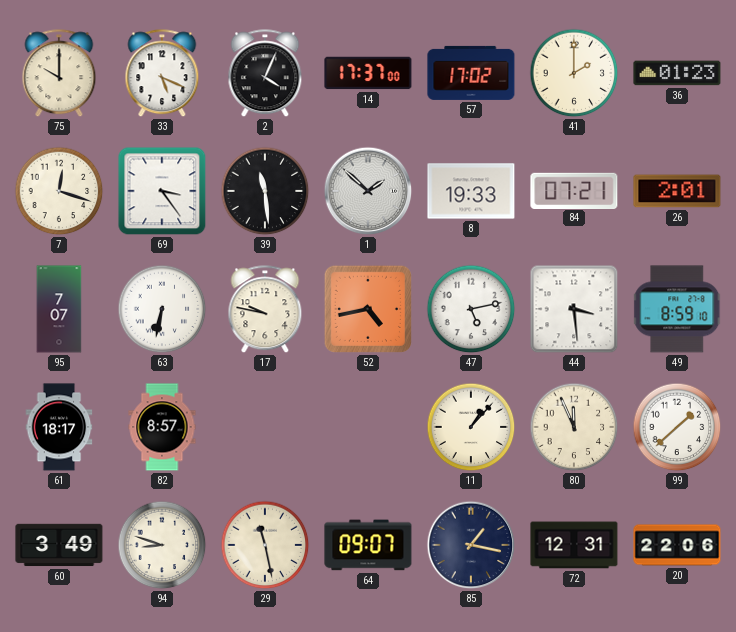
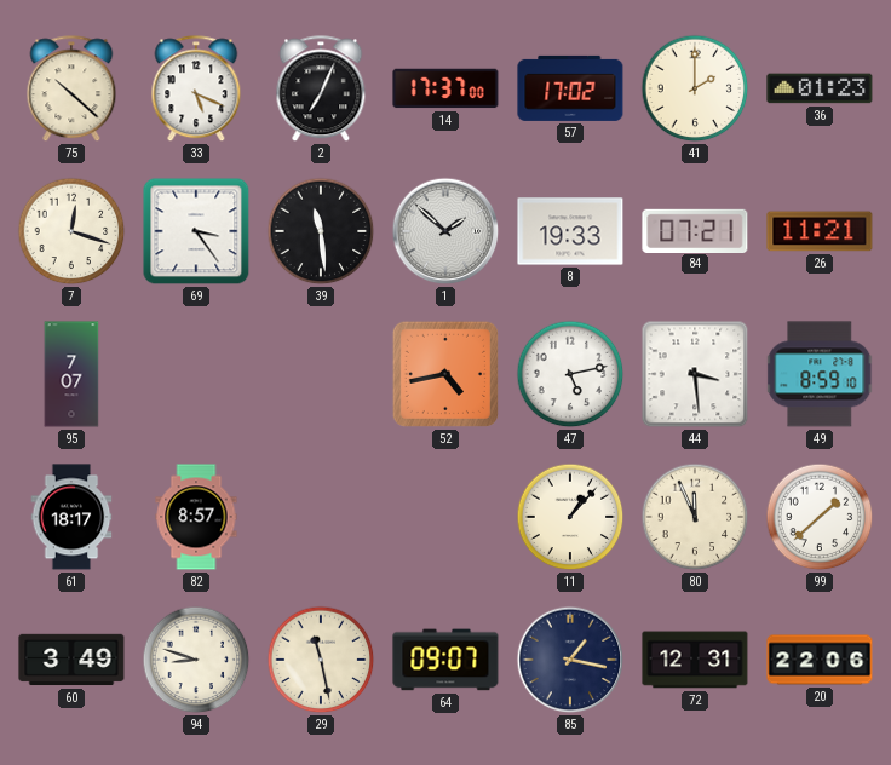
75: 10:00 -> 10:22 (71, 90)
2: 4:04 -> 7:04 (321, 90)
26: 2:01 -> 11:21 (820, 231)
63: 6:32 -> none (162, 309)
17: 9:47 -> none (265, 310)
